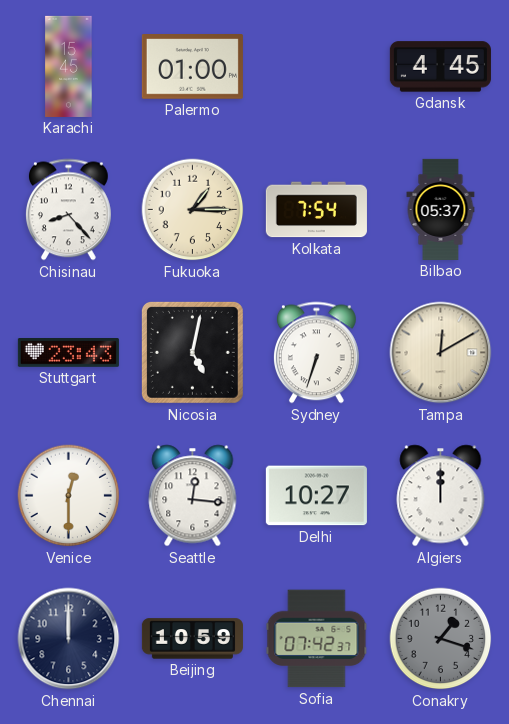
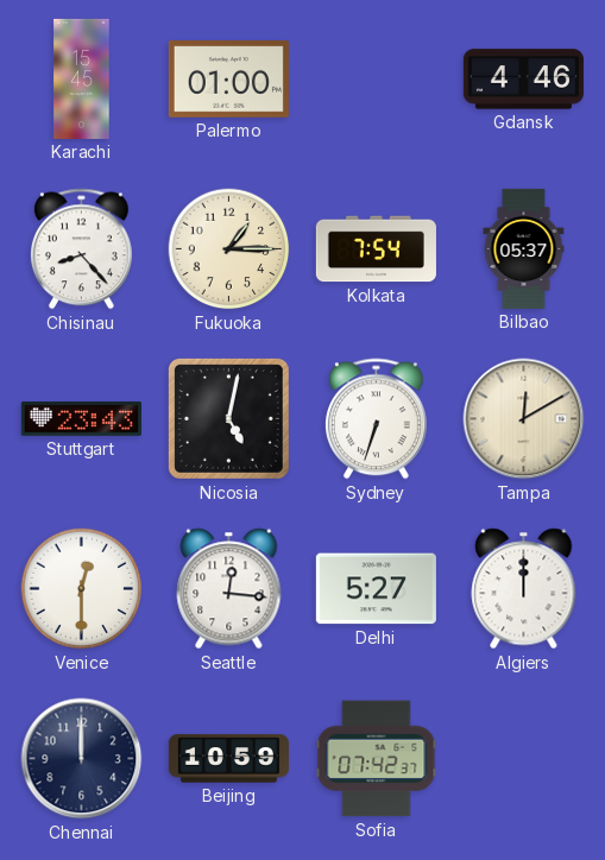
Gdansk: 4:45 -> 4:46 (523, 80)
Delhi: 10:27 -> 5:27 (376, 589)
Conakry: 1:18 -> none (441, 639)
